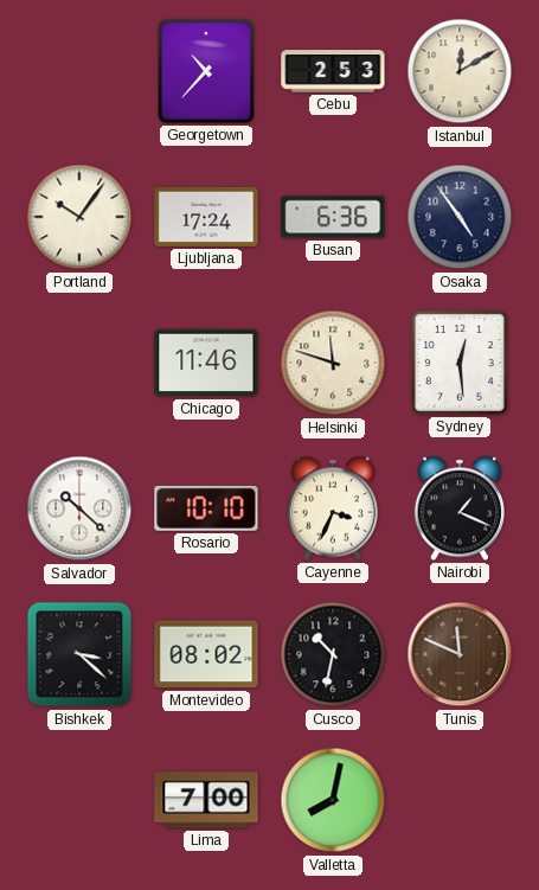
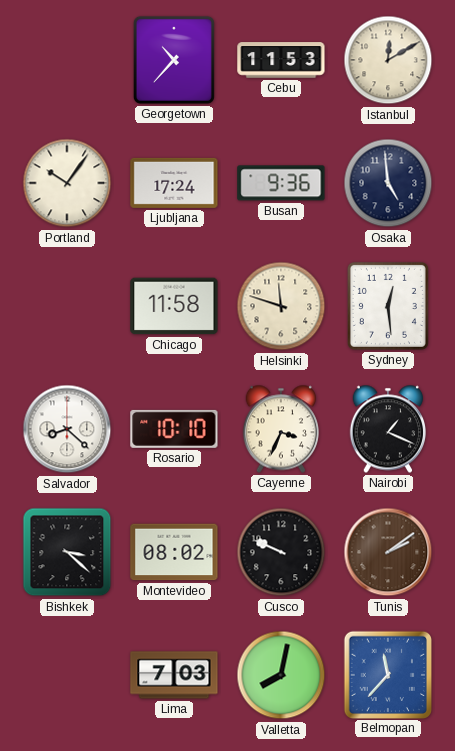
Cebu: 2:53 -> 11:53 (281, 60)
Busan: 6:36 -> 9:36 (281, 183)
Osaka: 4:54 -> 4:59 (388, 183)
Chicago: 11:46 -> 11:58 (174, 306)
Salvador: 10:22 -> 8:22 (67, 429)
Cusco: 10:32 -> 9:49 (281, 552)
Tunis: 11:49 -> 2:09 (388, 552)
Lima: 7:00 -> 7:03 (174, 675)
Belmopan: none -> 11:37 (387, 674)
